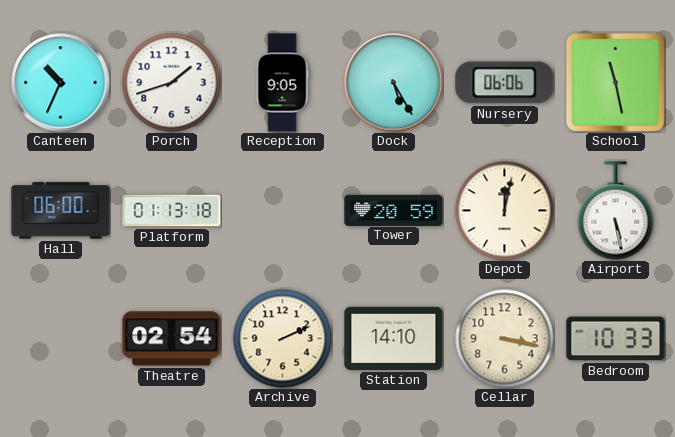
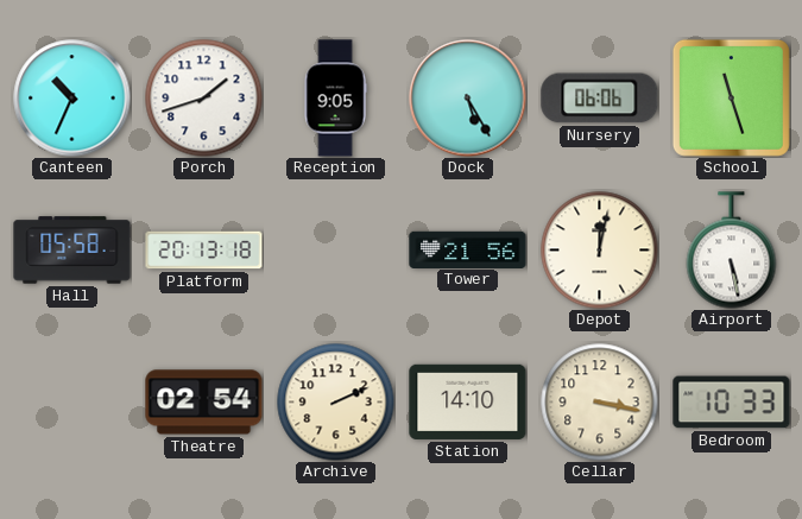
School: 11:28 -> 11:27 (731, 97)
Hall: 06:00 -> 05:58 (72, 251)
Platform: 01:13 -> 20:13 (204, 251)
Tower: 20:59 -> 21:56 (468, 249)
